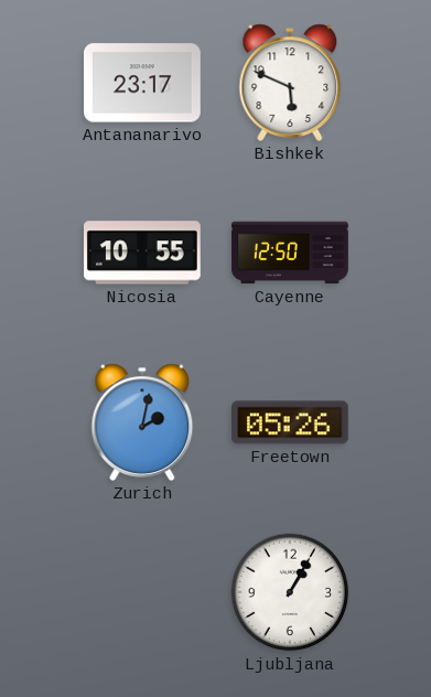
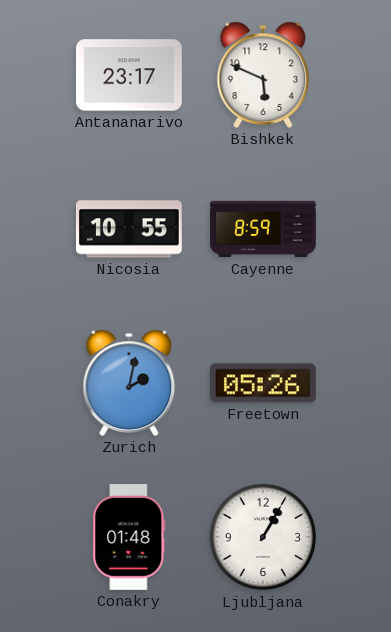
Cayenne: 12:50 -> 8:59 (263, 229)
Conakry: none -> 01:48 (129, 538)
